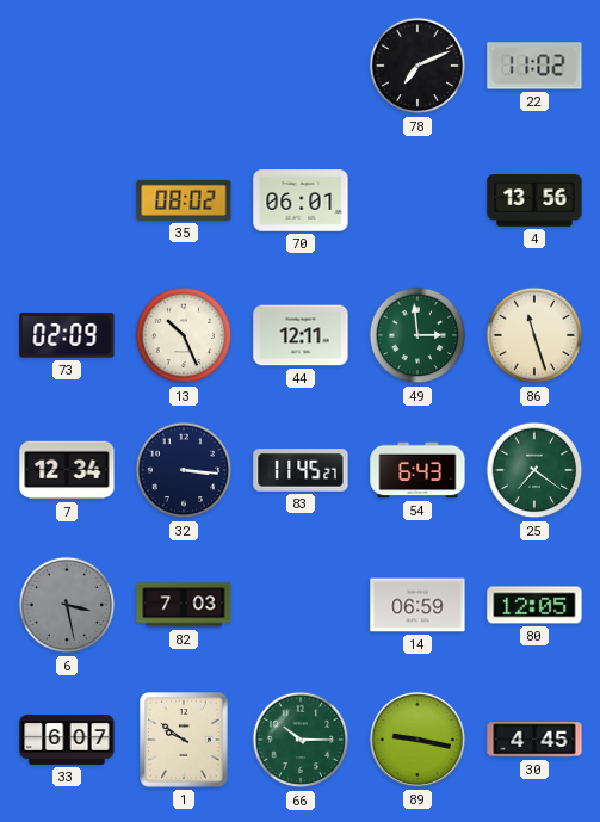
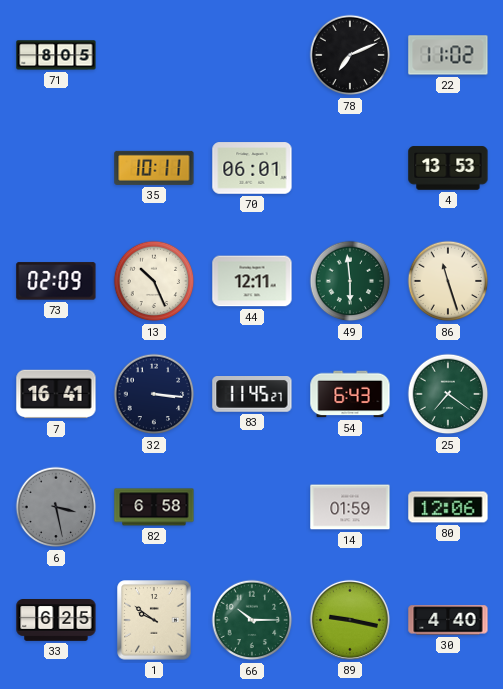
71: none -> 8:05 (56, 55)
35: 08:02 -> 10:11 (154, 168)
4: 13:56 -> 13:53 (448, 168)
49: 2:59 -> 5:59 (350, 281)
7: 12:34 -> 16:41 (56, 394)
82: 7:03 -> 6:58 (154, 507)
14: 06:59 -> 01:59 (350, 507)
80: 12:05 -> 12:06 (448, 507)
33: 6:07 -> 6:25 (56, 621)
30: 4:45 -> 4:40 (448, 620)
